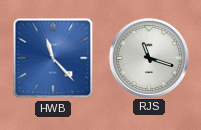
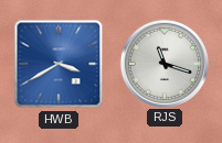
HWB: 11:23 -> 3:40 (59, 64)
